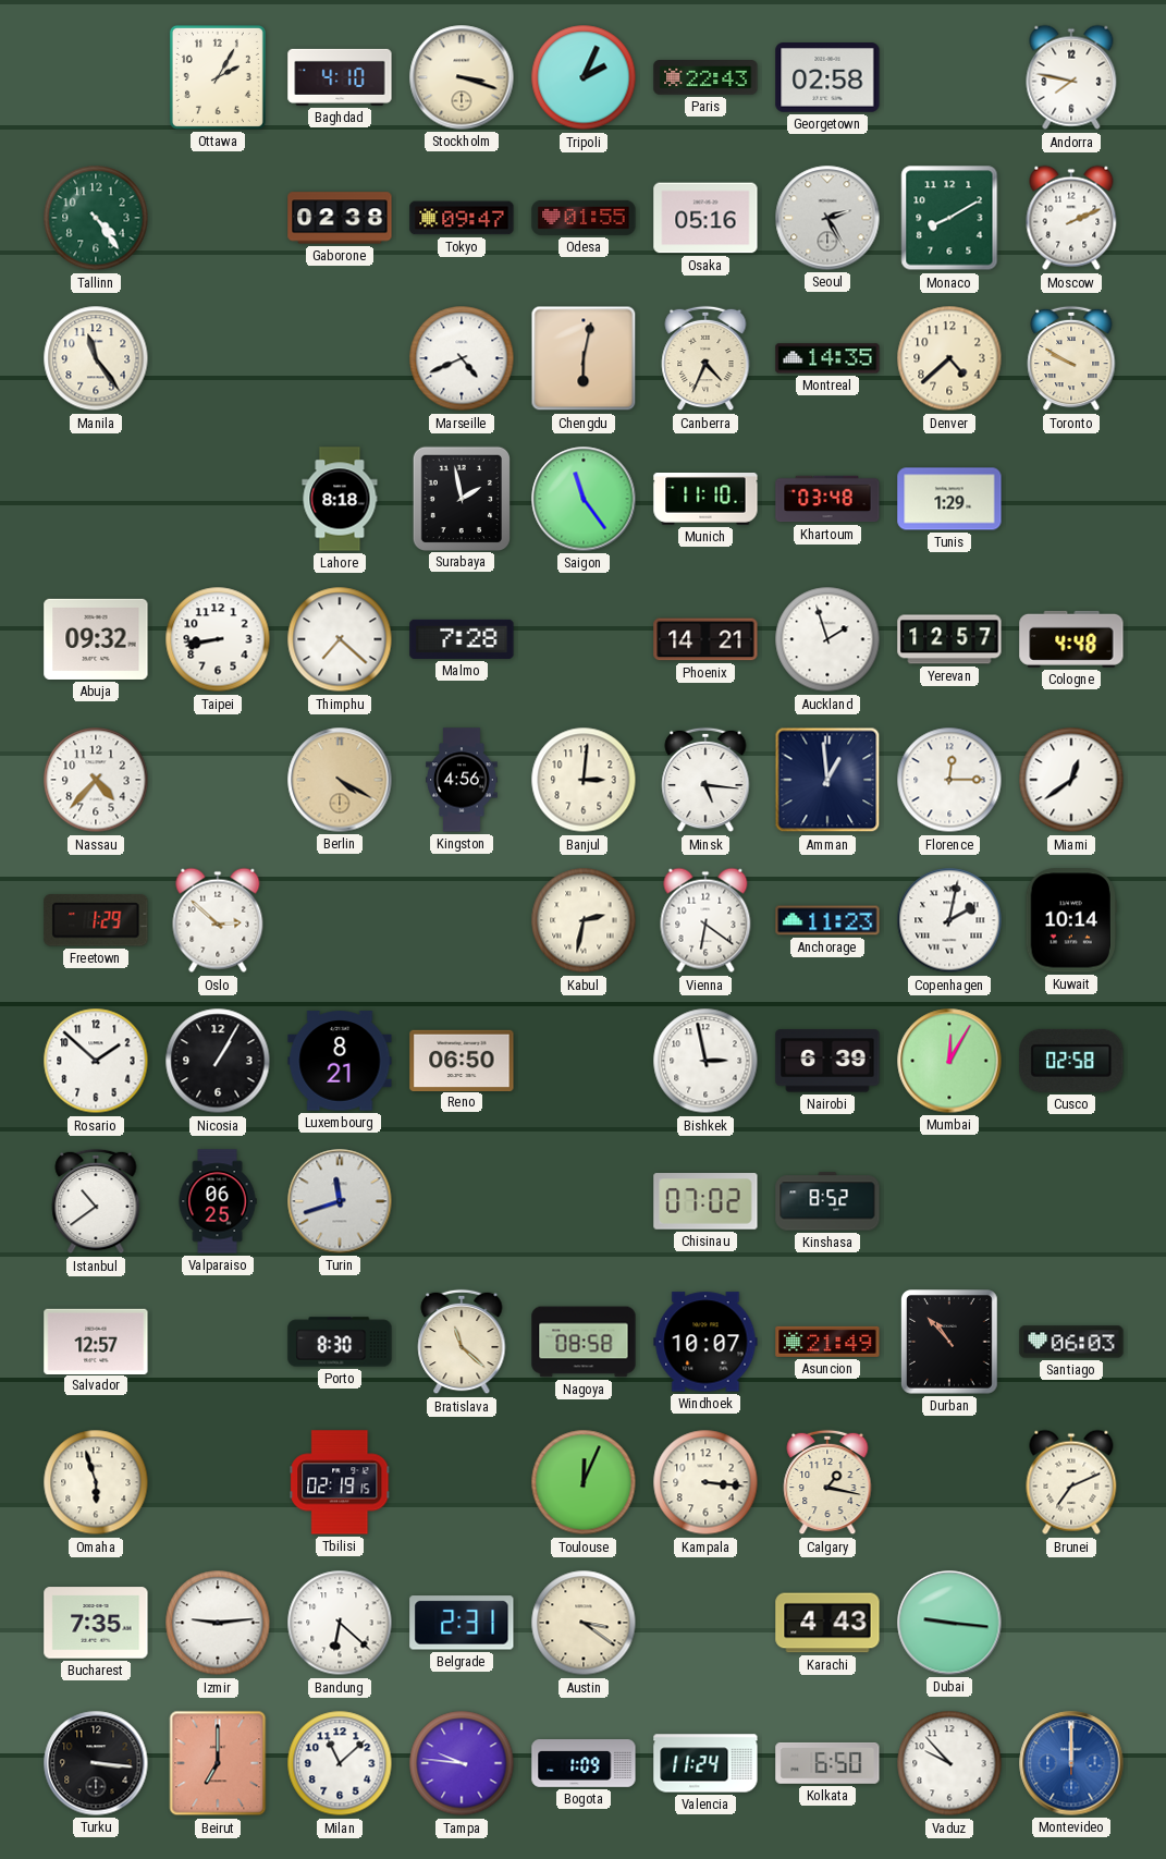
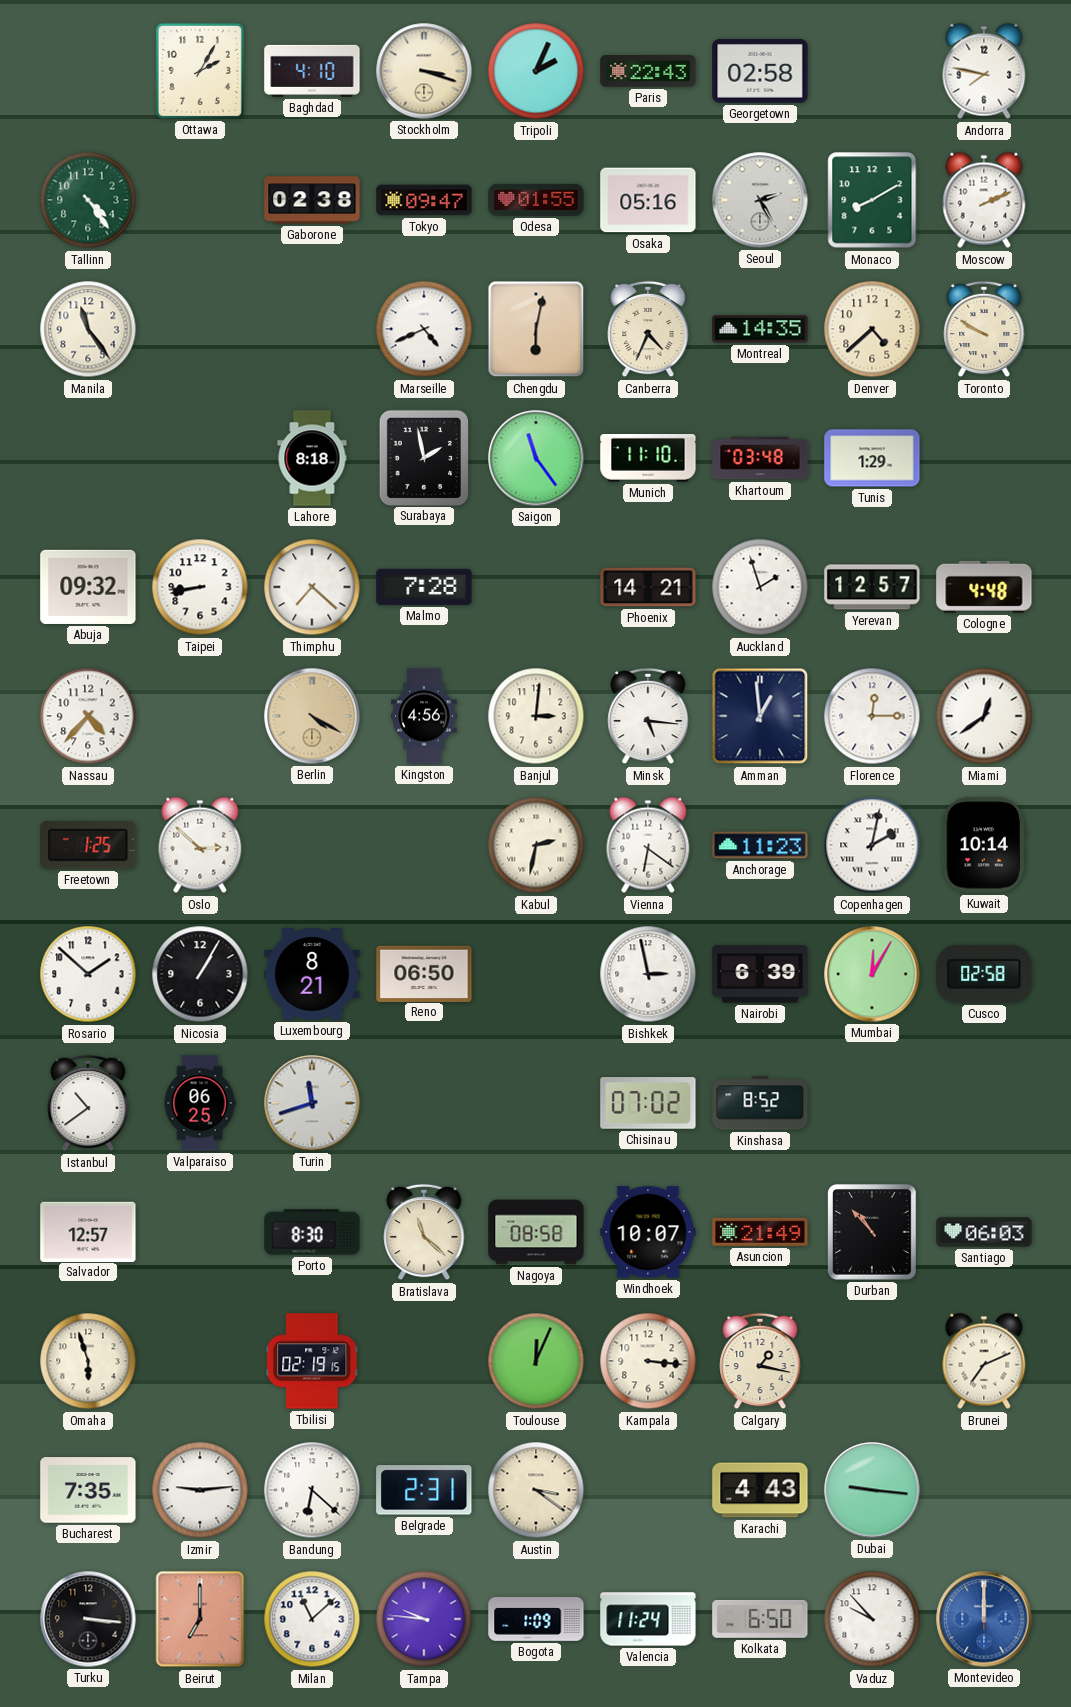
Freetown: 1:29 -> 1:25 (88, 845)
